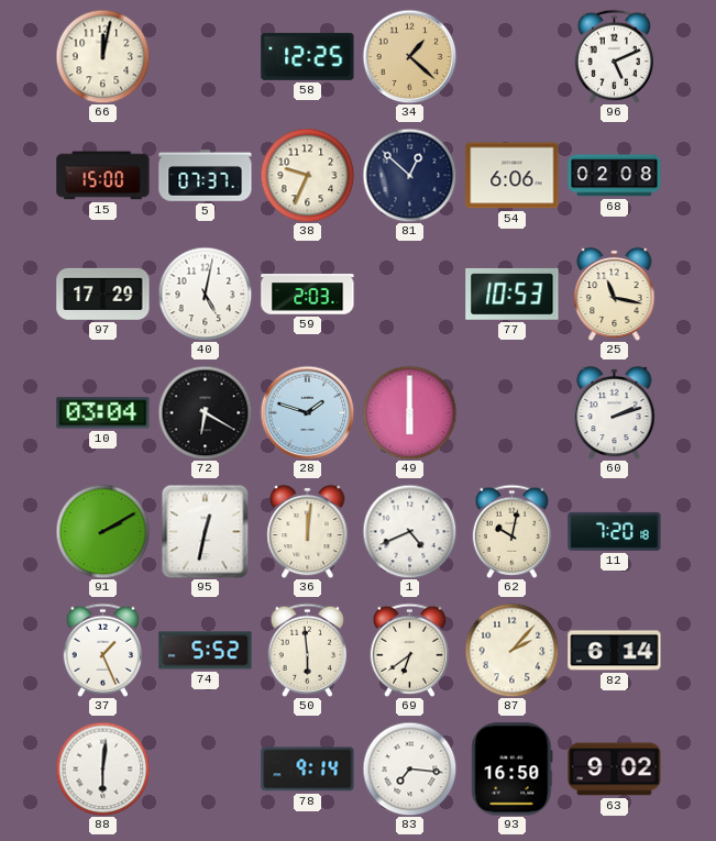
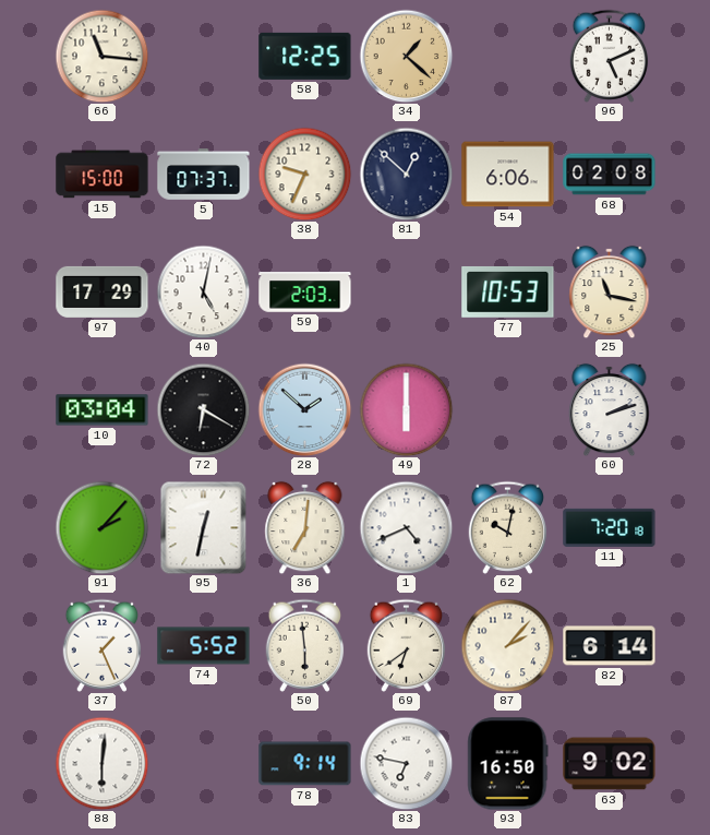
66: 12:02 -> 11:16 (101, 56)
28: 1:48 -> 1:52 (304, 409)
91: 2:10 -> 2:07 (101, 527)
36: 12:01 -> 7:01 (305, 527)
83: 7:16 -> 6:47 (406, 763)
